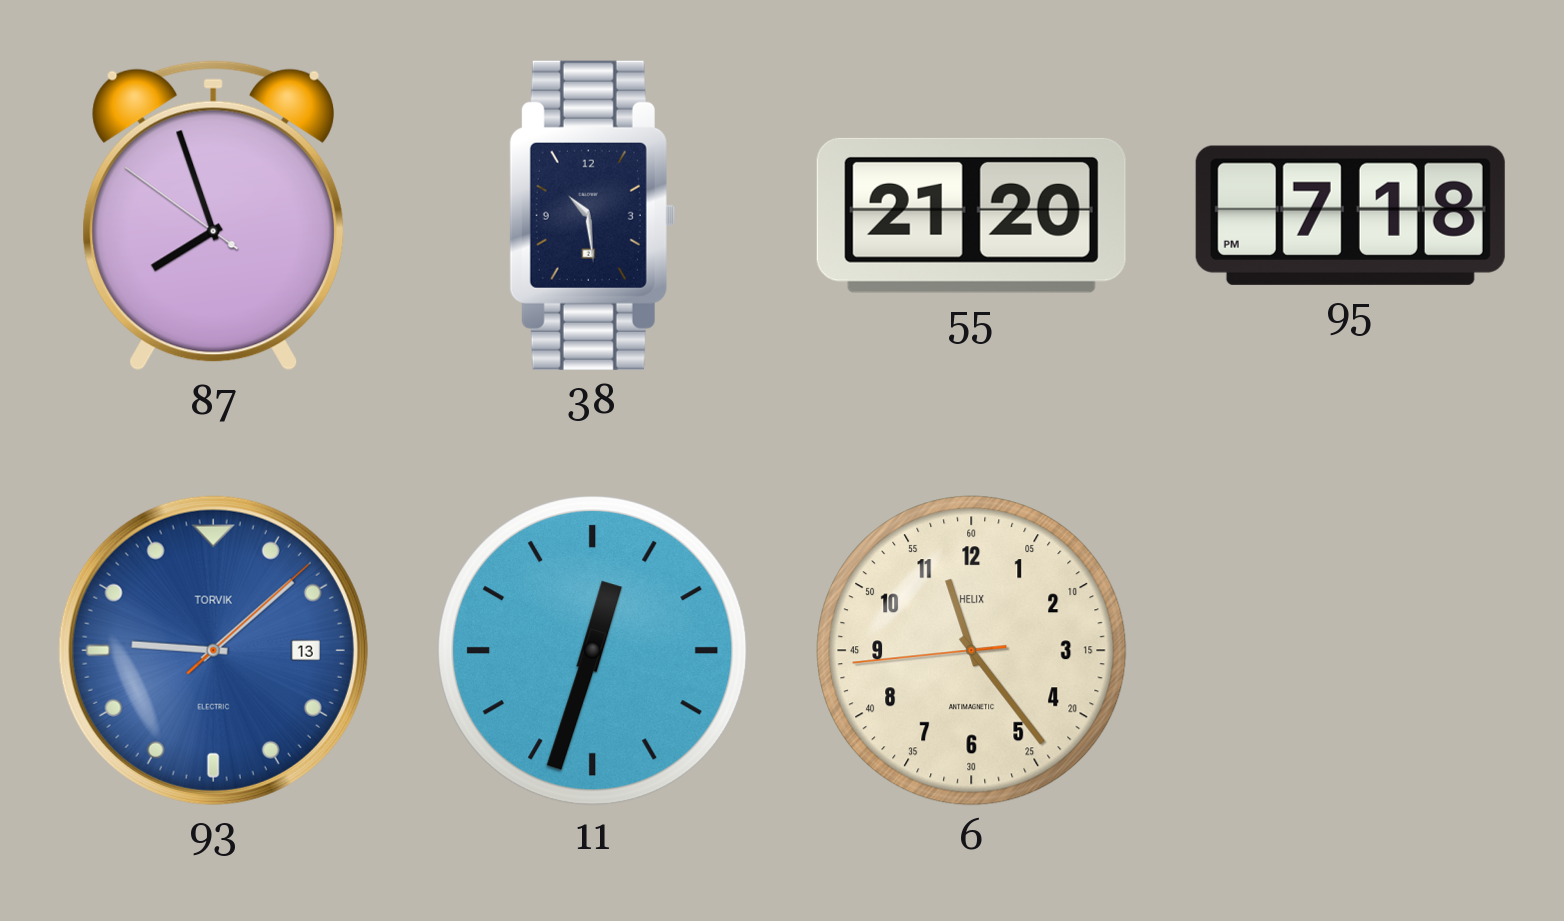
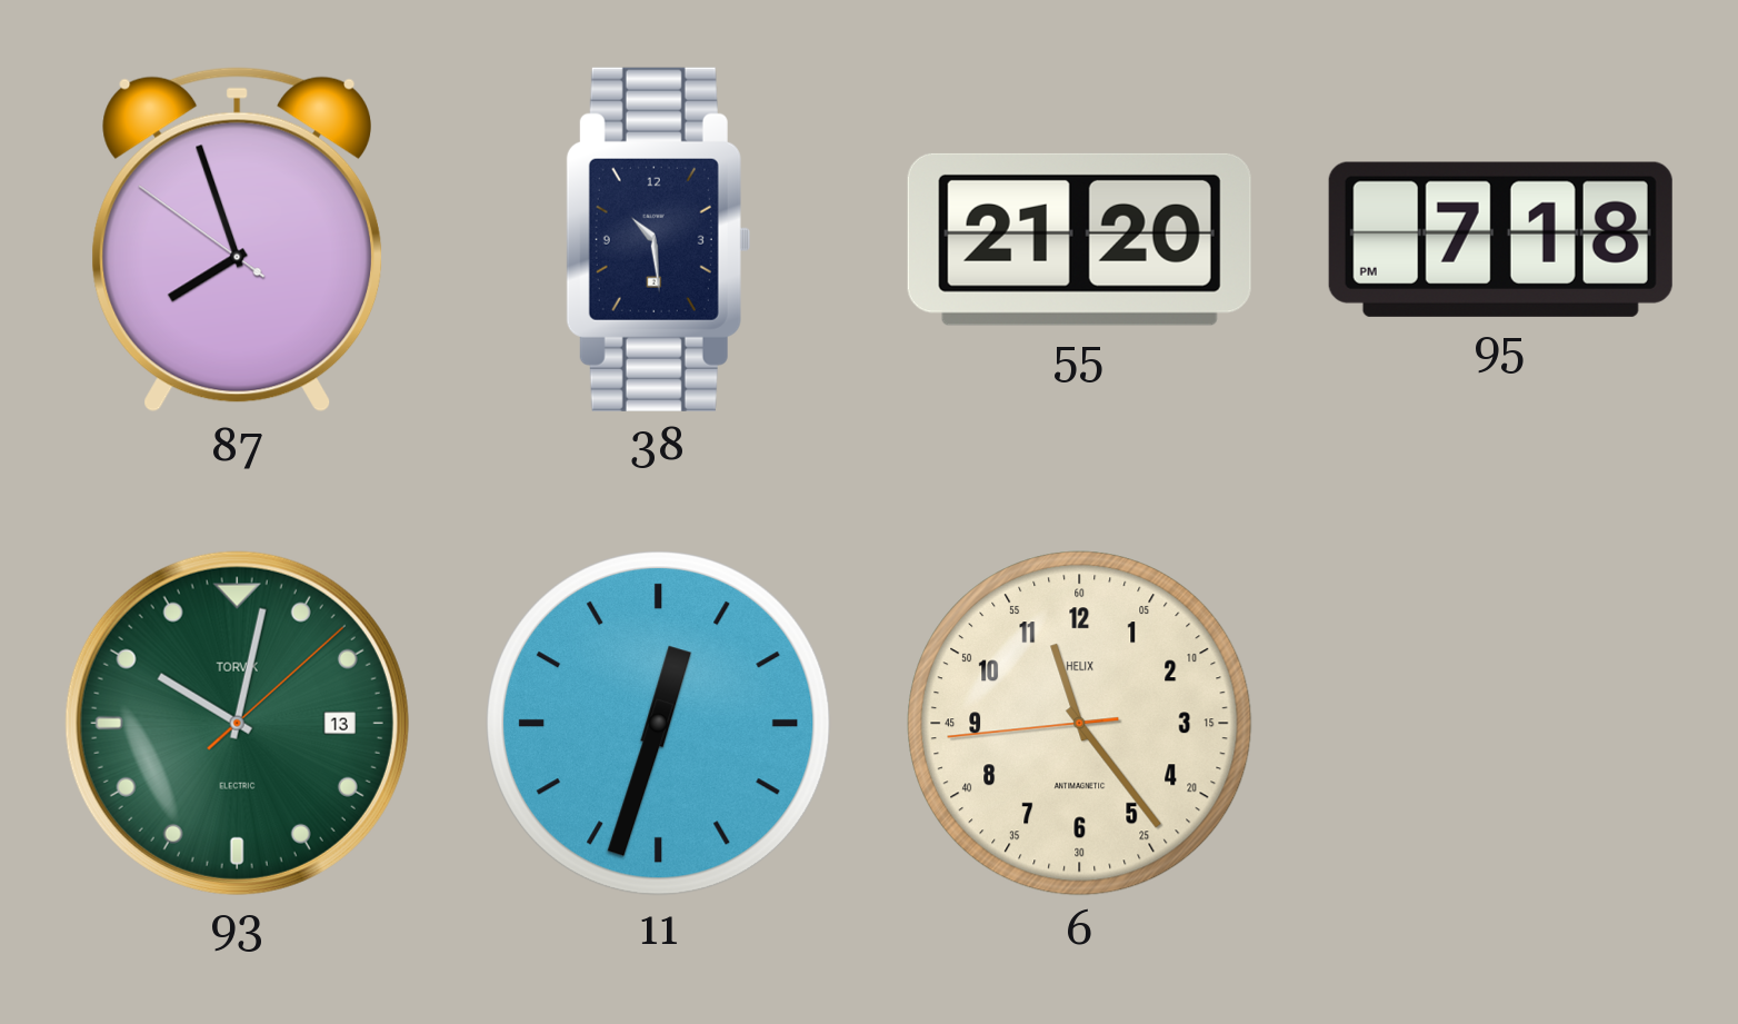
93: 9:08 -> 10:02 (237, 723)
93 dial: blue -> green (237, 723)
